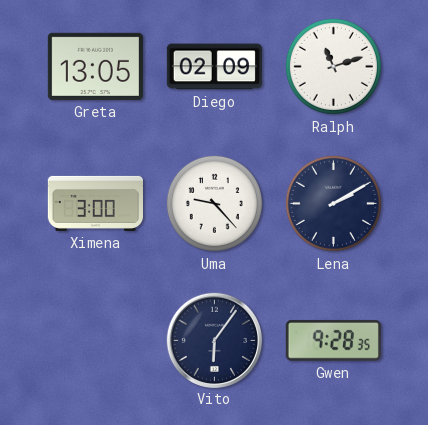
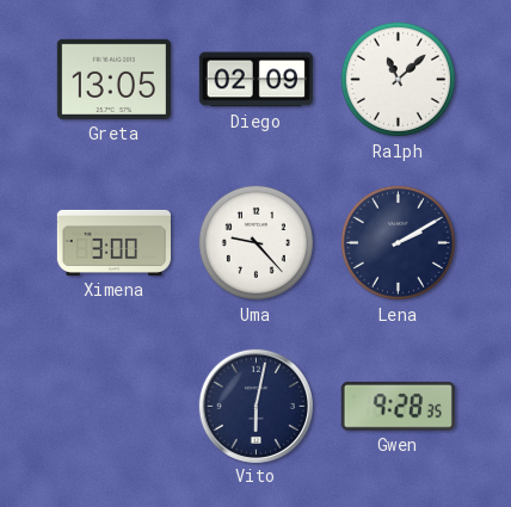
Ralph: 11:12 -> 11:08 (398, 79)
Vito: 6:06 -> 6:02 (255, 406)
